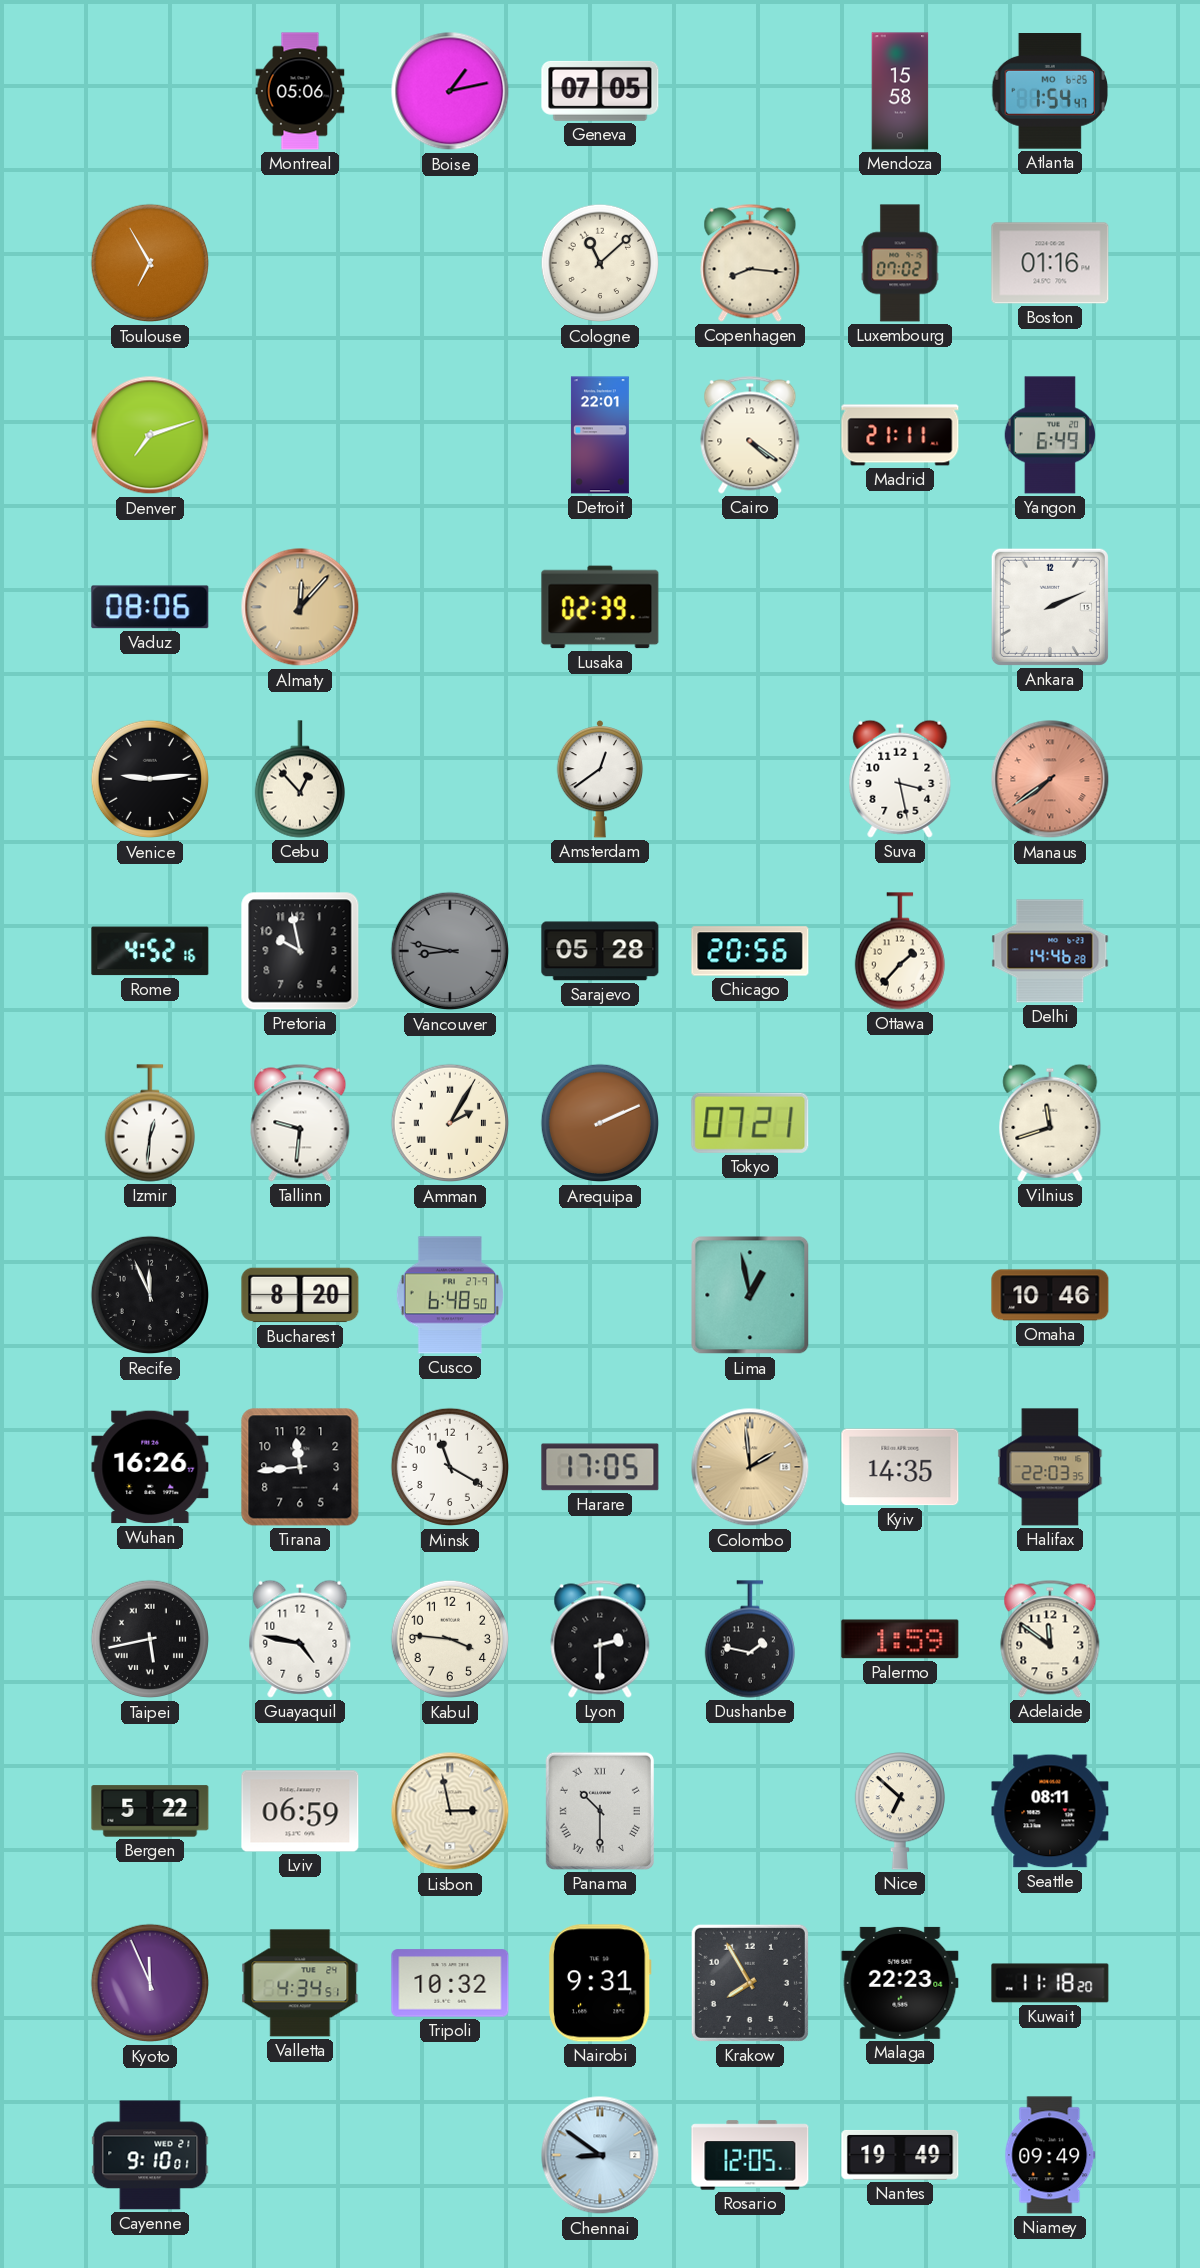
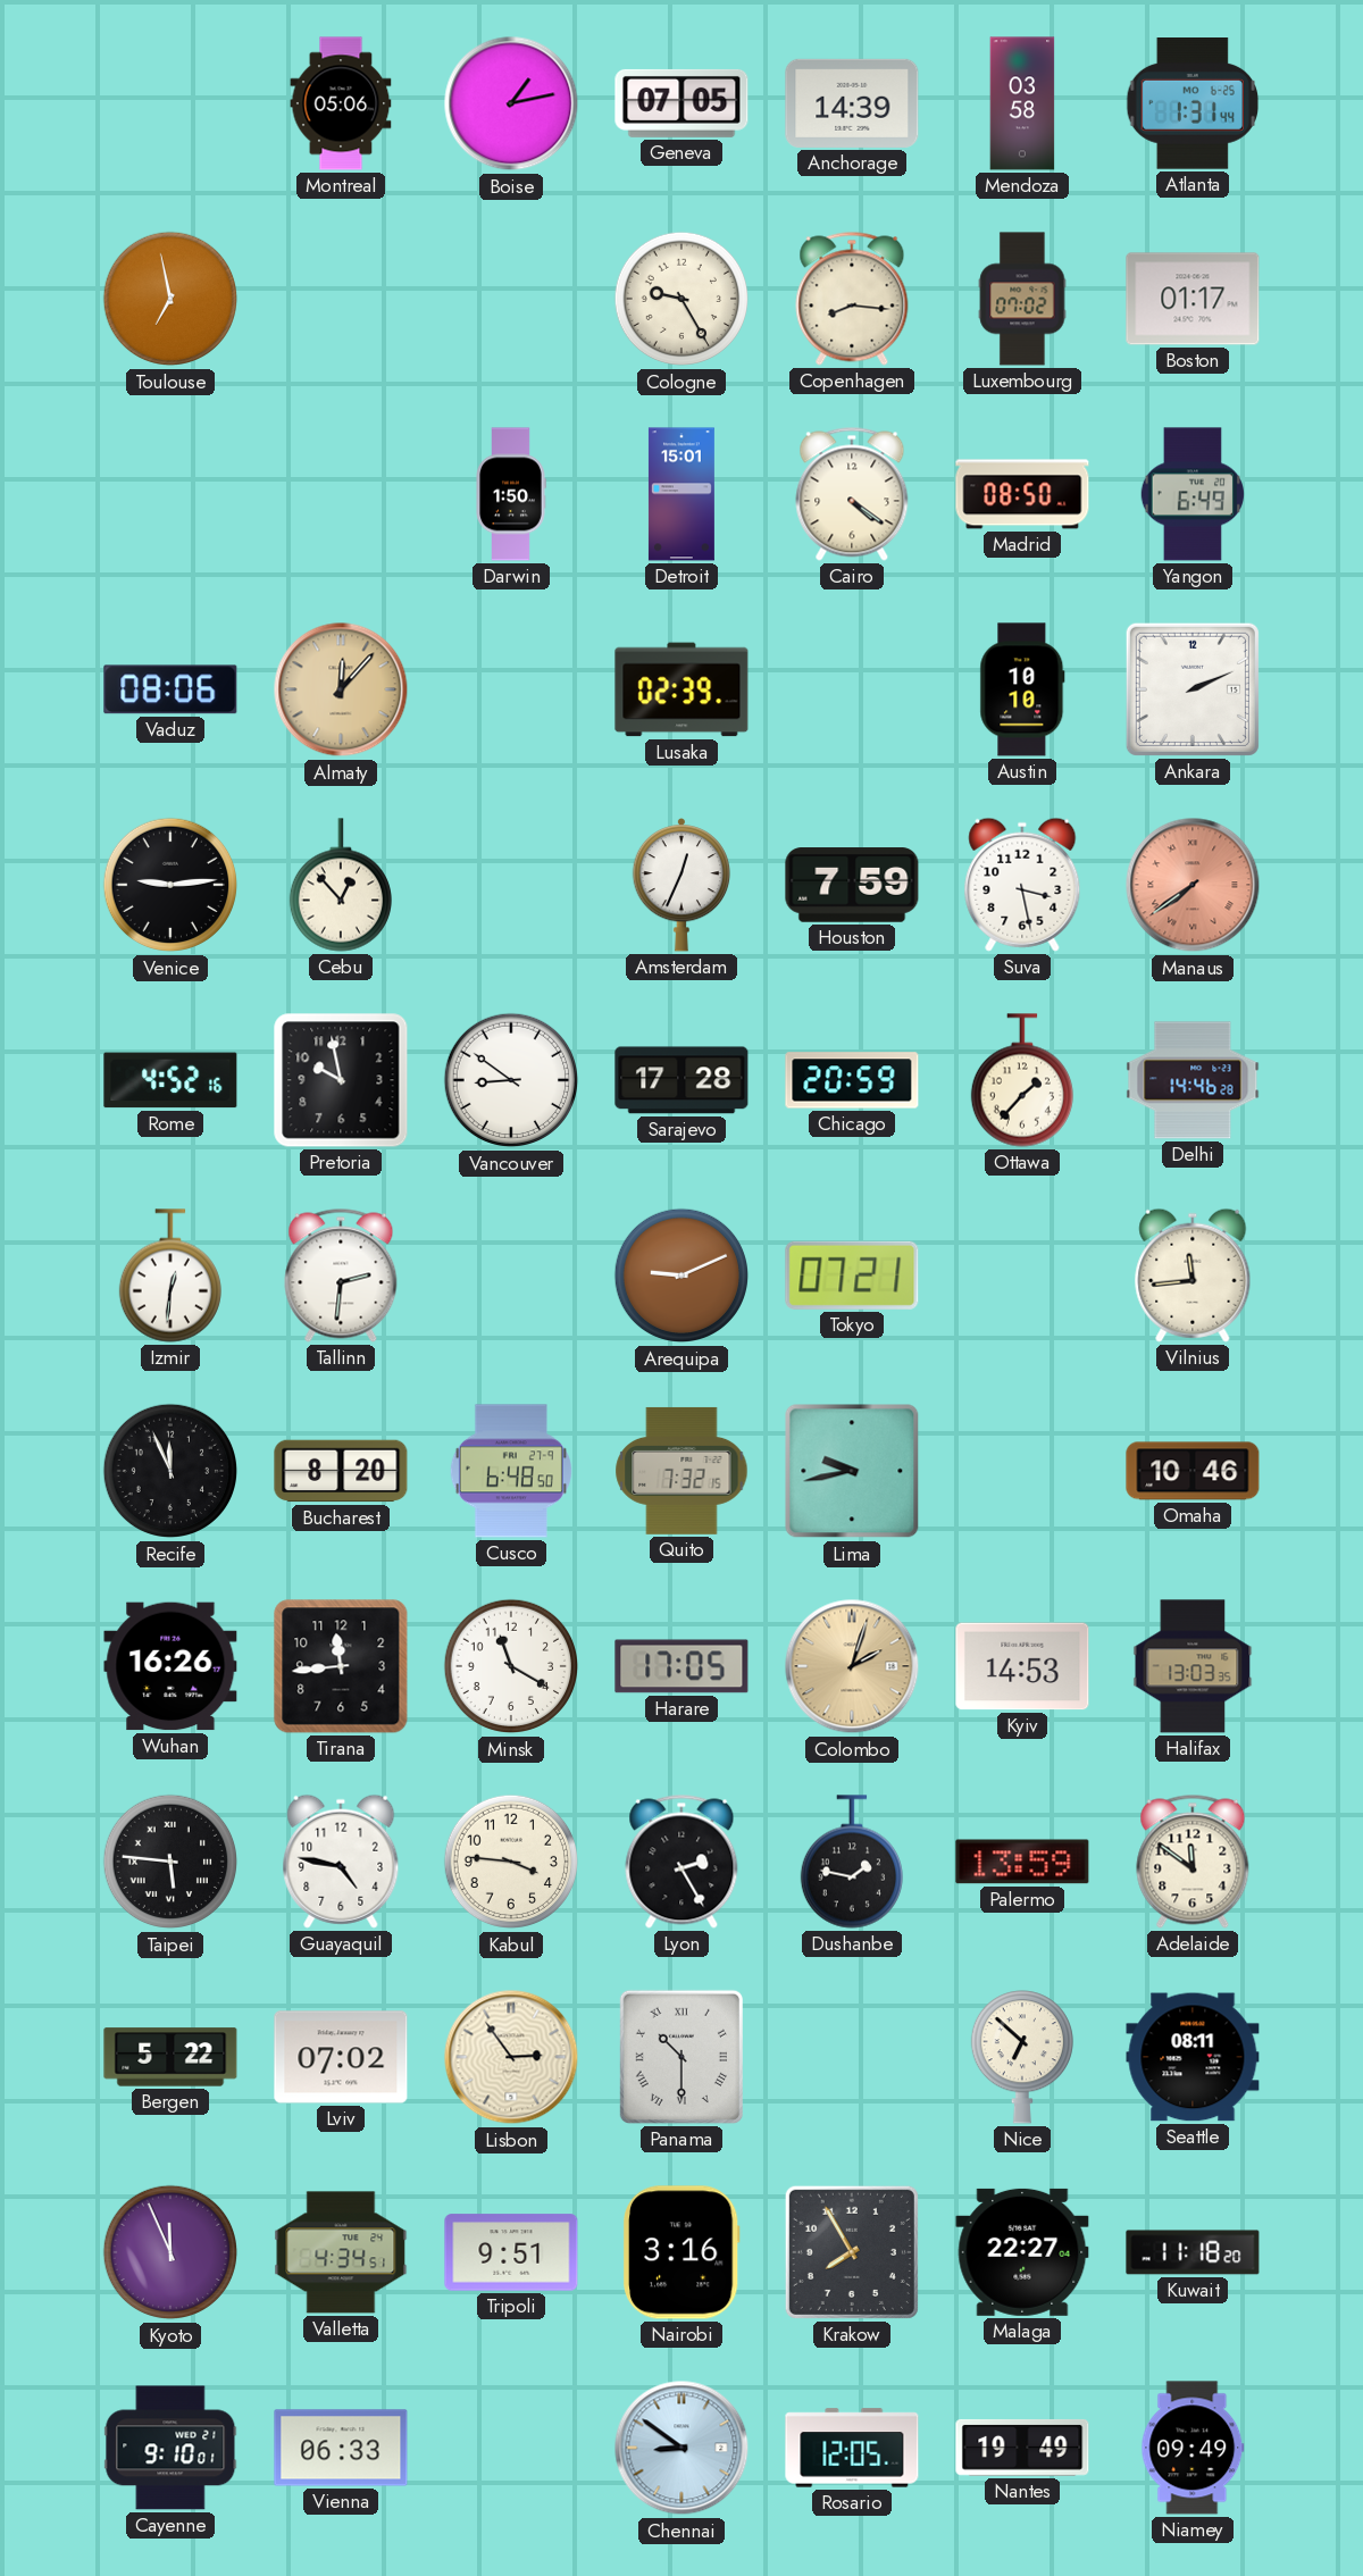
Anchorage: none -> 14:39 (852, 103)
Mendoza: 15:58 -> 03:58 (1022, 103)
Atlanta: 1:54 -> 1:31 (1191, 104)
Toulouse: 6:55 -> 6:58 (170, 299)
Cologne: 11:08 -> 9:25 (681, 299)
Boston: 01:16 -> 01:17 (1193, 299)
Denver: 7:12 -> none (150, 435)
Darwin: none -> 1:50 (511, 494)
Detroit: 22:01 -> 15:01 (681, 494)
Madrid: 21:11 -> 08:50 (1022, 494)
Austin: none -> 10:10 (1022, 689)
Amsterdam: 12:39 -> 12:34 (681, 886)
Houston: none -> 7:59 (852, 885)
Vancouver: 8:47 -> 8:51 (511, 1080)
Vancouver dial: grey -> white (511, 1080)
Sarajevo: 05:28 -> 17:28 (681, 1080)
Chicago: 20:56 -> 20:59 (852, 1080)
Tallinn: 9:31 -> 2:31 (341, 1276)
Amman: 2:05 -> none (450, 1123)
Arequipa: 2:11 -> 9:11 (681, 1276)
Vilnius: 11:42 -> 11:44 (1193, 1276)
Quito: none -> 7:32 (681, 1471)
Lima: 12:58 -> 9:43 (852, 1471)
Colombo: 1:59 -> 2:03 (852, 1666)
Kyiv: 14:35 -> 14:53 (1022, 1666)
Halifax: 22:03 -> 13:03 (1193, 1666)
Taipei: 5:43 -> 5:46 (170, 1862)
Lyon: 2:30 -> 2:25 (681, 1862)
Palermo: 1:59 -> 13:59 (1022, 1862)
Lviv: 06:59 -> 07:02 (341, 2057)
Lisbon: 2:58 -> 2:54 (511, 2057)
Tripoli: 10:32 -> 9:51 (511, 2252)
Nairobi: 9:31 -> 3:16 (681, 2252)
Malaga: 22:23 -> 22:27 (1022, 2252)
Vienna: none -> 06:33 (341, 2448)
